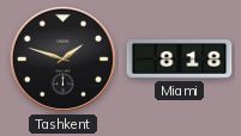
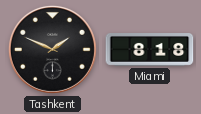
Tashkent: 1:48 -> 1:49 (52, 49)
